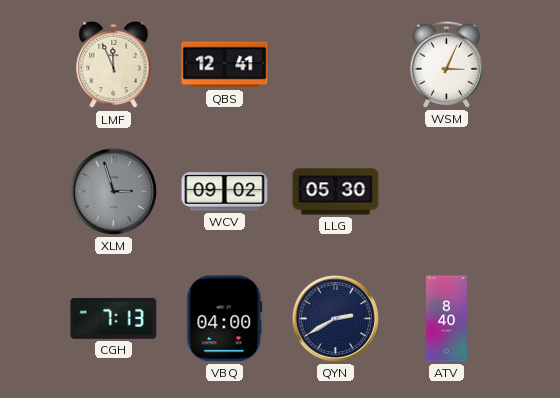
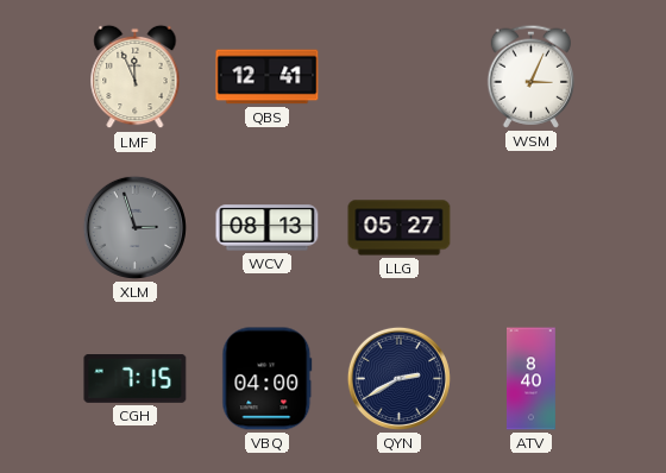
WCV: 09:02 -> 08:13 (268, 228)
LLG: 05:30 -> 05:27 (400, 228)
CGH: 7:13 -> 7:15 (136, 379)
